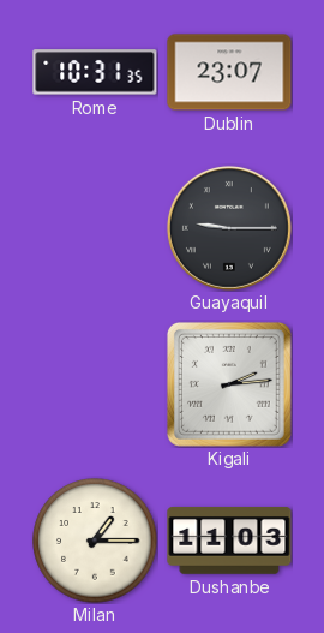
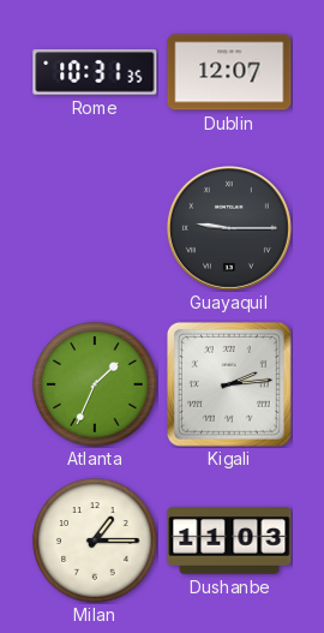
Dublin: 23:07 -> 12:07 (229, 72)
Atlanta: none -> 1:34 (95, 384)
